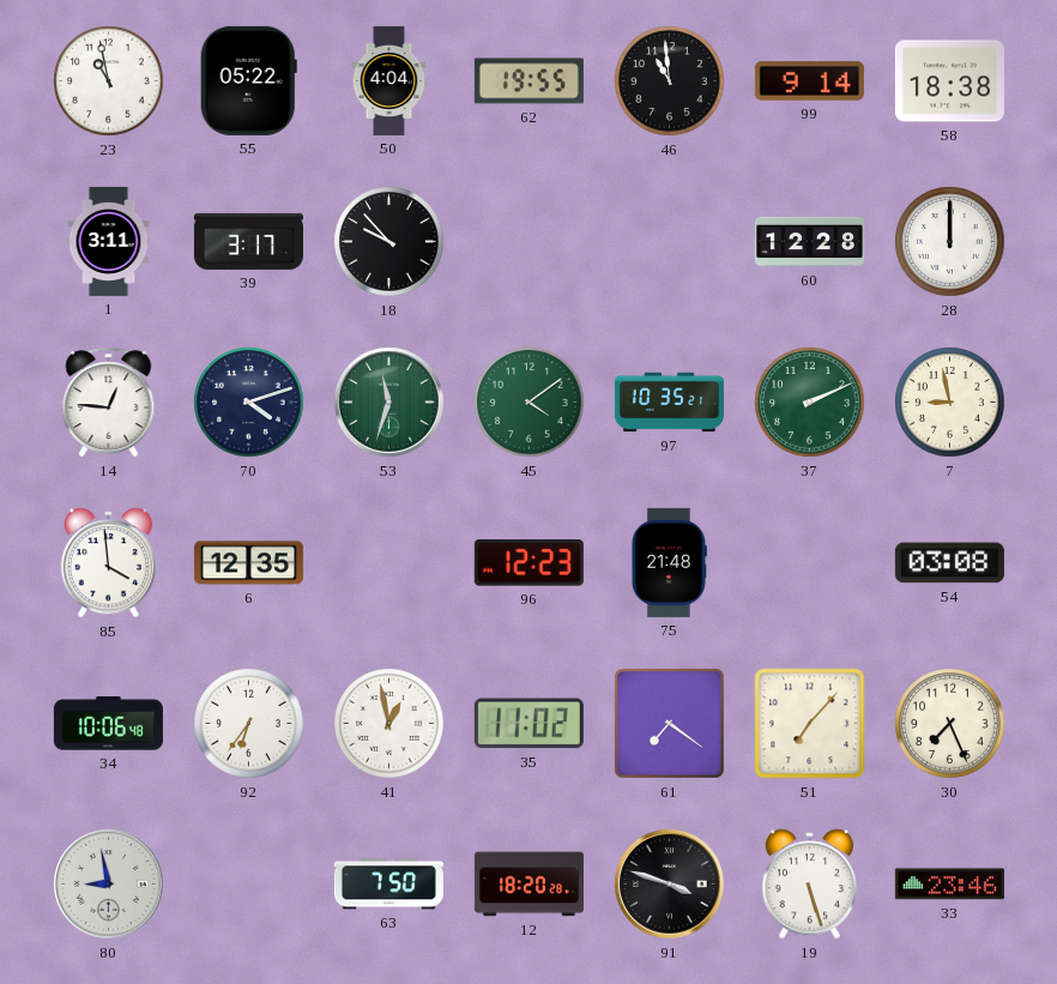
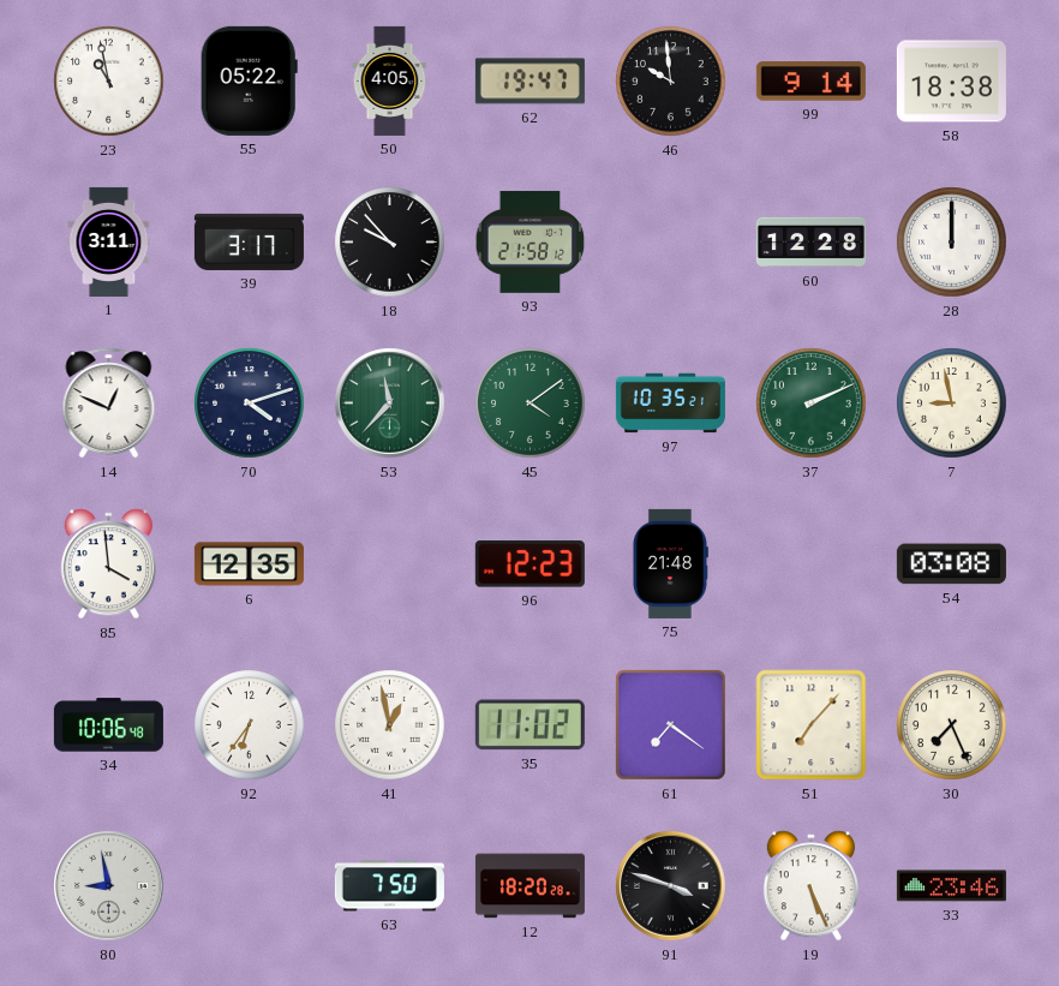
50: 4:04 -> 4:05 (390, 80)
62: 19:55 -> 19:47 (529, 82)
46: 10:59 -> 9:59 (671, 82)
93: none -> 21:58 (531, 241)
14: 12:46 -> 12:49 (109, 404)
53: 11:33 -> 11:37 (390, 404)
19: 5:27 -> 5:26 (810, 886)
